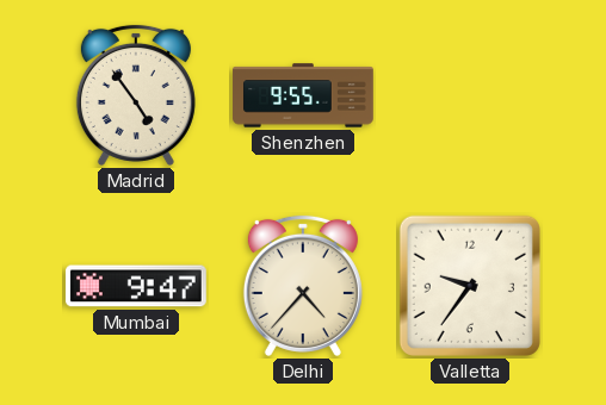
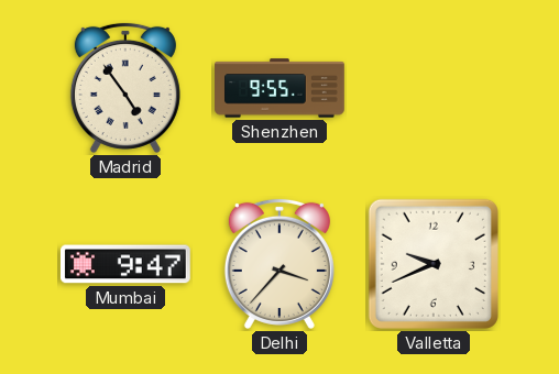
Delhi: 4:37 -> 3:37 (279, 264)
Valletta: 9:36 -> 9:41 (434, 264)
